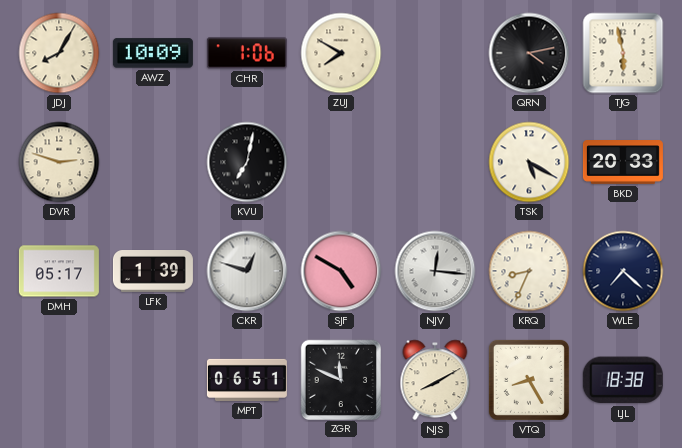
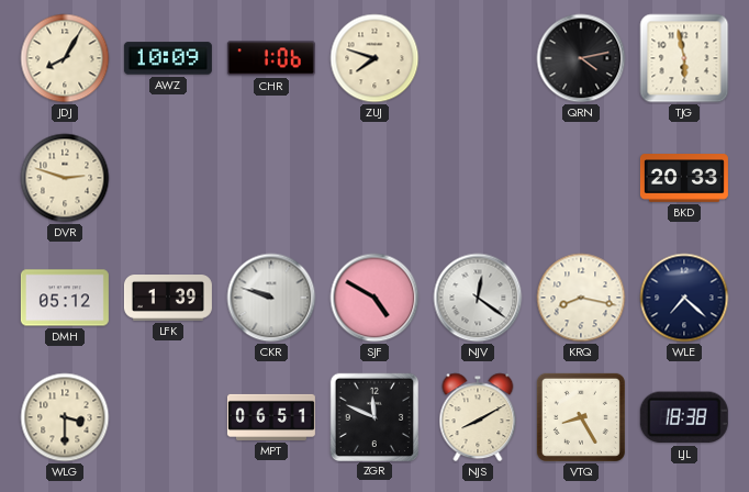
ZUJ: 7:50 -> 7:48 (374, 58)
KVU: 7:02 -> none (247, 162)
TSK: 5:20 -> none (529, 162)
DMH: 05:17 -> 05:12 (65, 298)
CKR: 12:48 -> 9:48 (271, 298)
NJV: 12:16 -> 12:21 (478, 298)
KRQ: 8:34 -> 8:17 (581, 298)
WLG: none -> 3:30 (65, 417)
